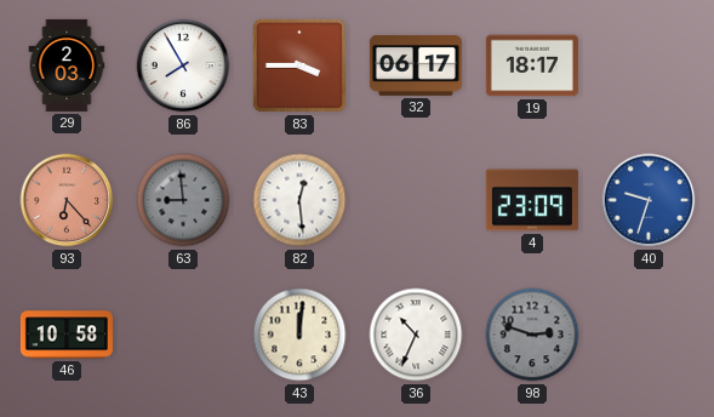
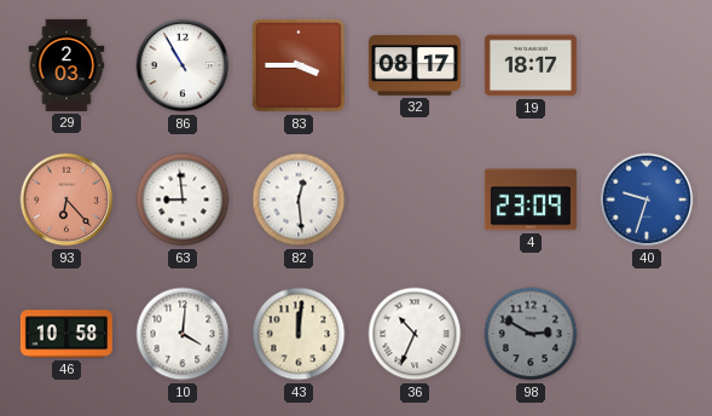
86: 7:55 -> 10:55 (183, 65)
32: 06:17 -> 08:17 (415, 65)
63 dial: grey -> white (183, 200)
10: none -> 4:01 (183, 334)
98: 2:48 -> 2:50 (531, 334)
